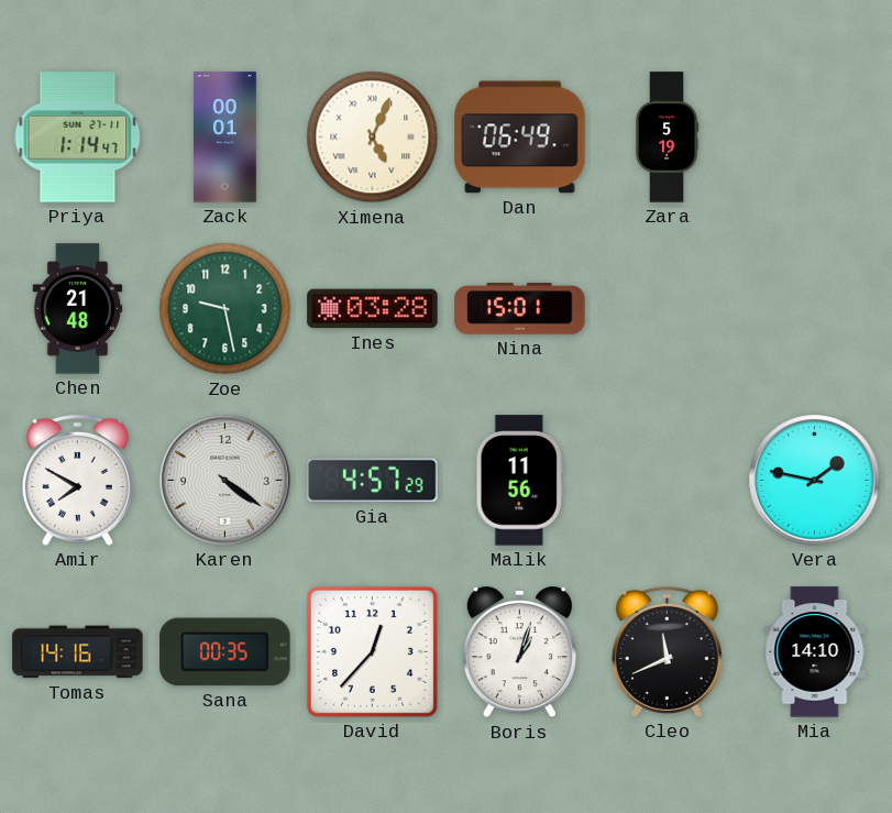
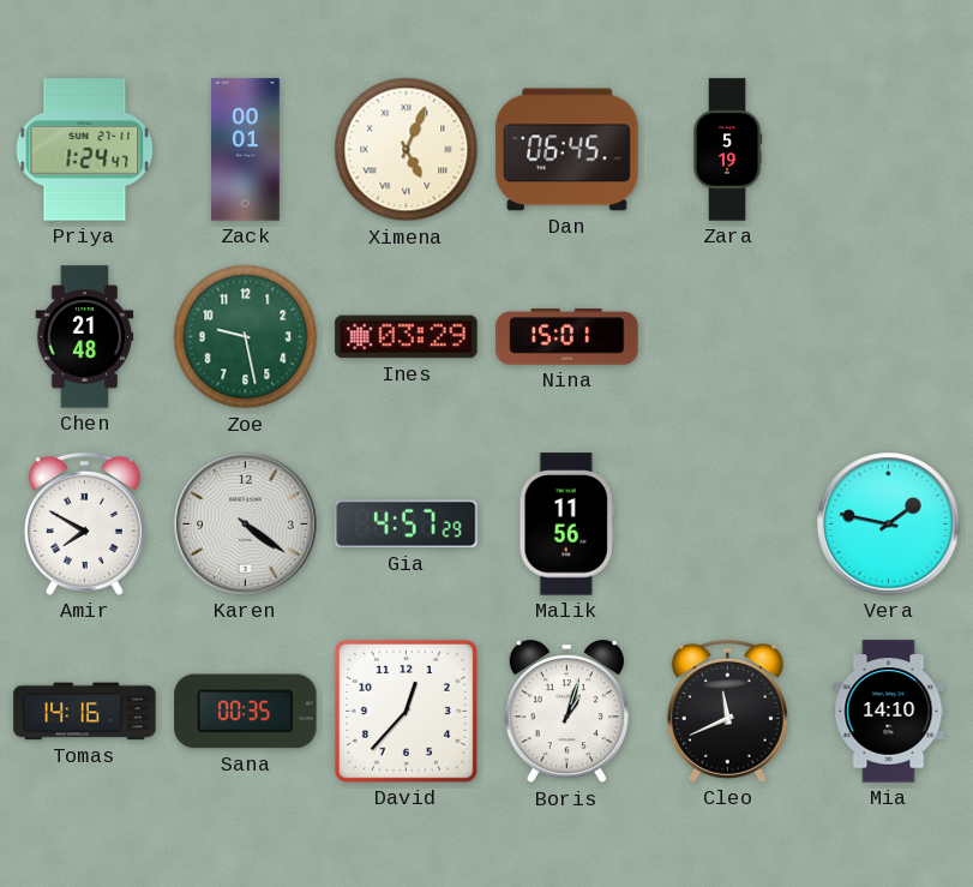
Priya: 1:14 -> 1:24 (85, 150)
Dan: 06:49 -> 06:45 (567, 150)
Ines: 03:28 -> 03:29 (407, 337)
